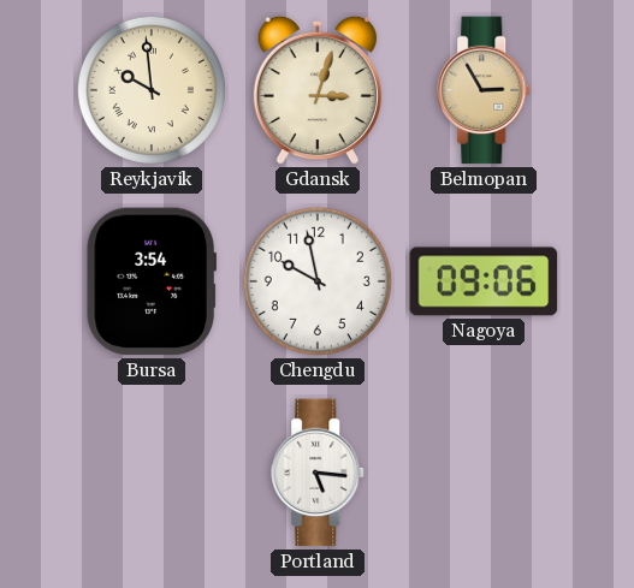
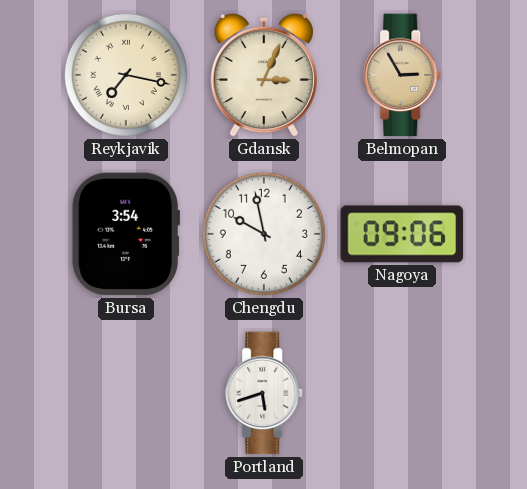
Reykjavik: 9:59 -> 7:17 (126, 75)
Gdansk: 3:03 -> 3:04 (264, 75)
Portland: 5:16 -> 5:42 (265, 393)
